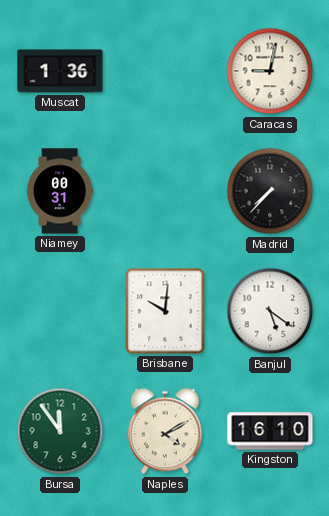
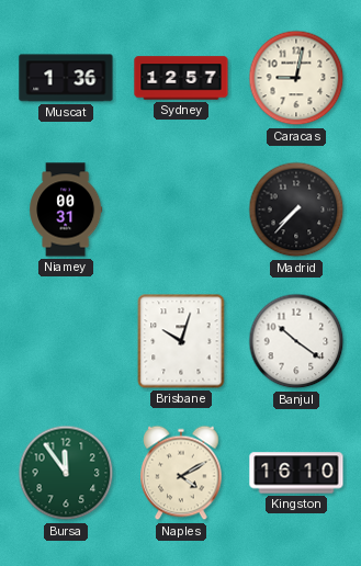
Sydney: none -> 12:57 (181, 78)
Brisbane: 10:01 -> 10:03 (181, 341)
Banjul: 5:21 -> 10:21 (296, 341)
